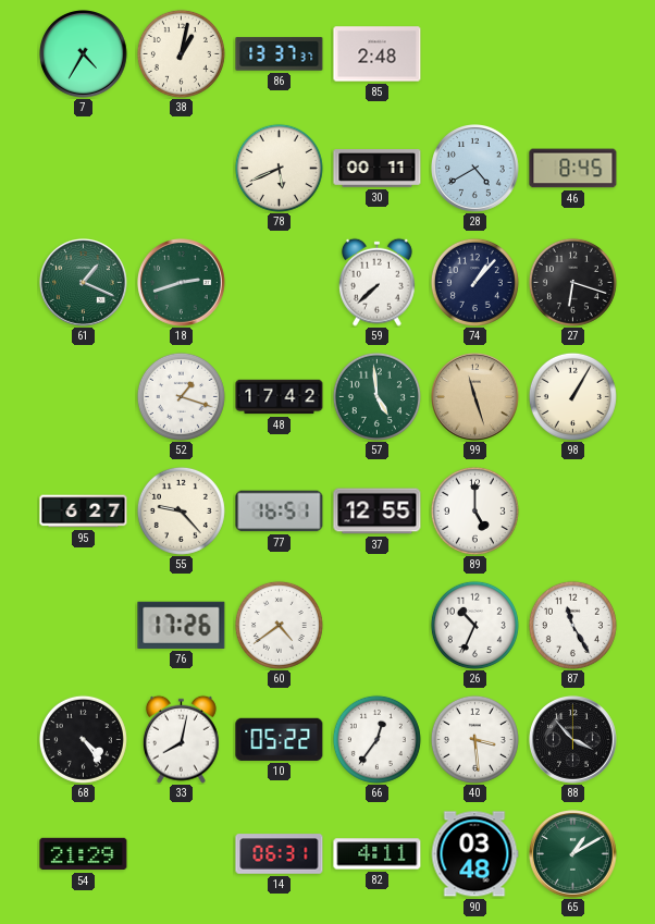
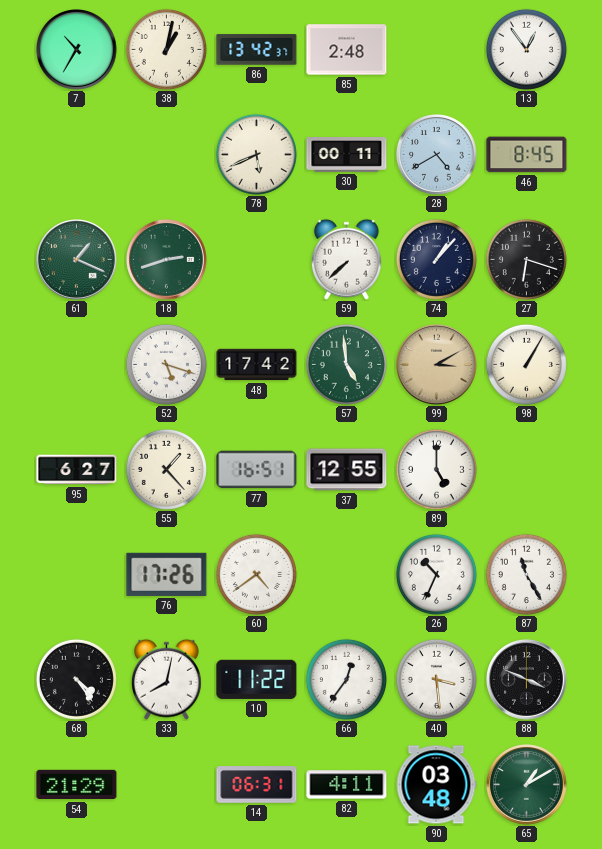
7: 4:35 -> 10:35 (77, 50)
86: 13:37 -> 13:42 (257, 50)
13: none -> 12:54 (526, 49)
52: 1:18 -> 5:18 (166, 364)
99: 11:27 -> 3:10 (437, 365)
55: 9:23 -> 1:23 (166, 469)
10: 05:22 -> 11:22 (257, 679)
88: 3:53 -> 3:49 (527, 680)
